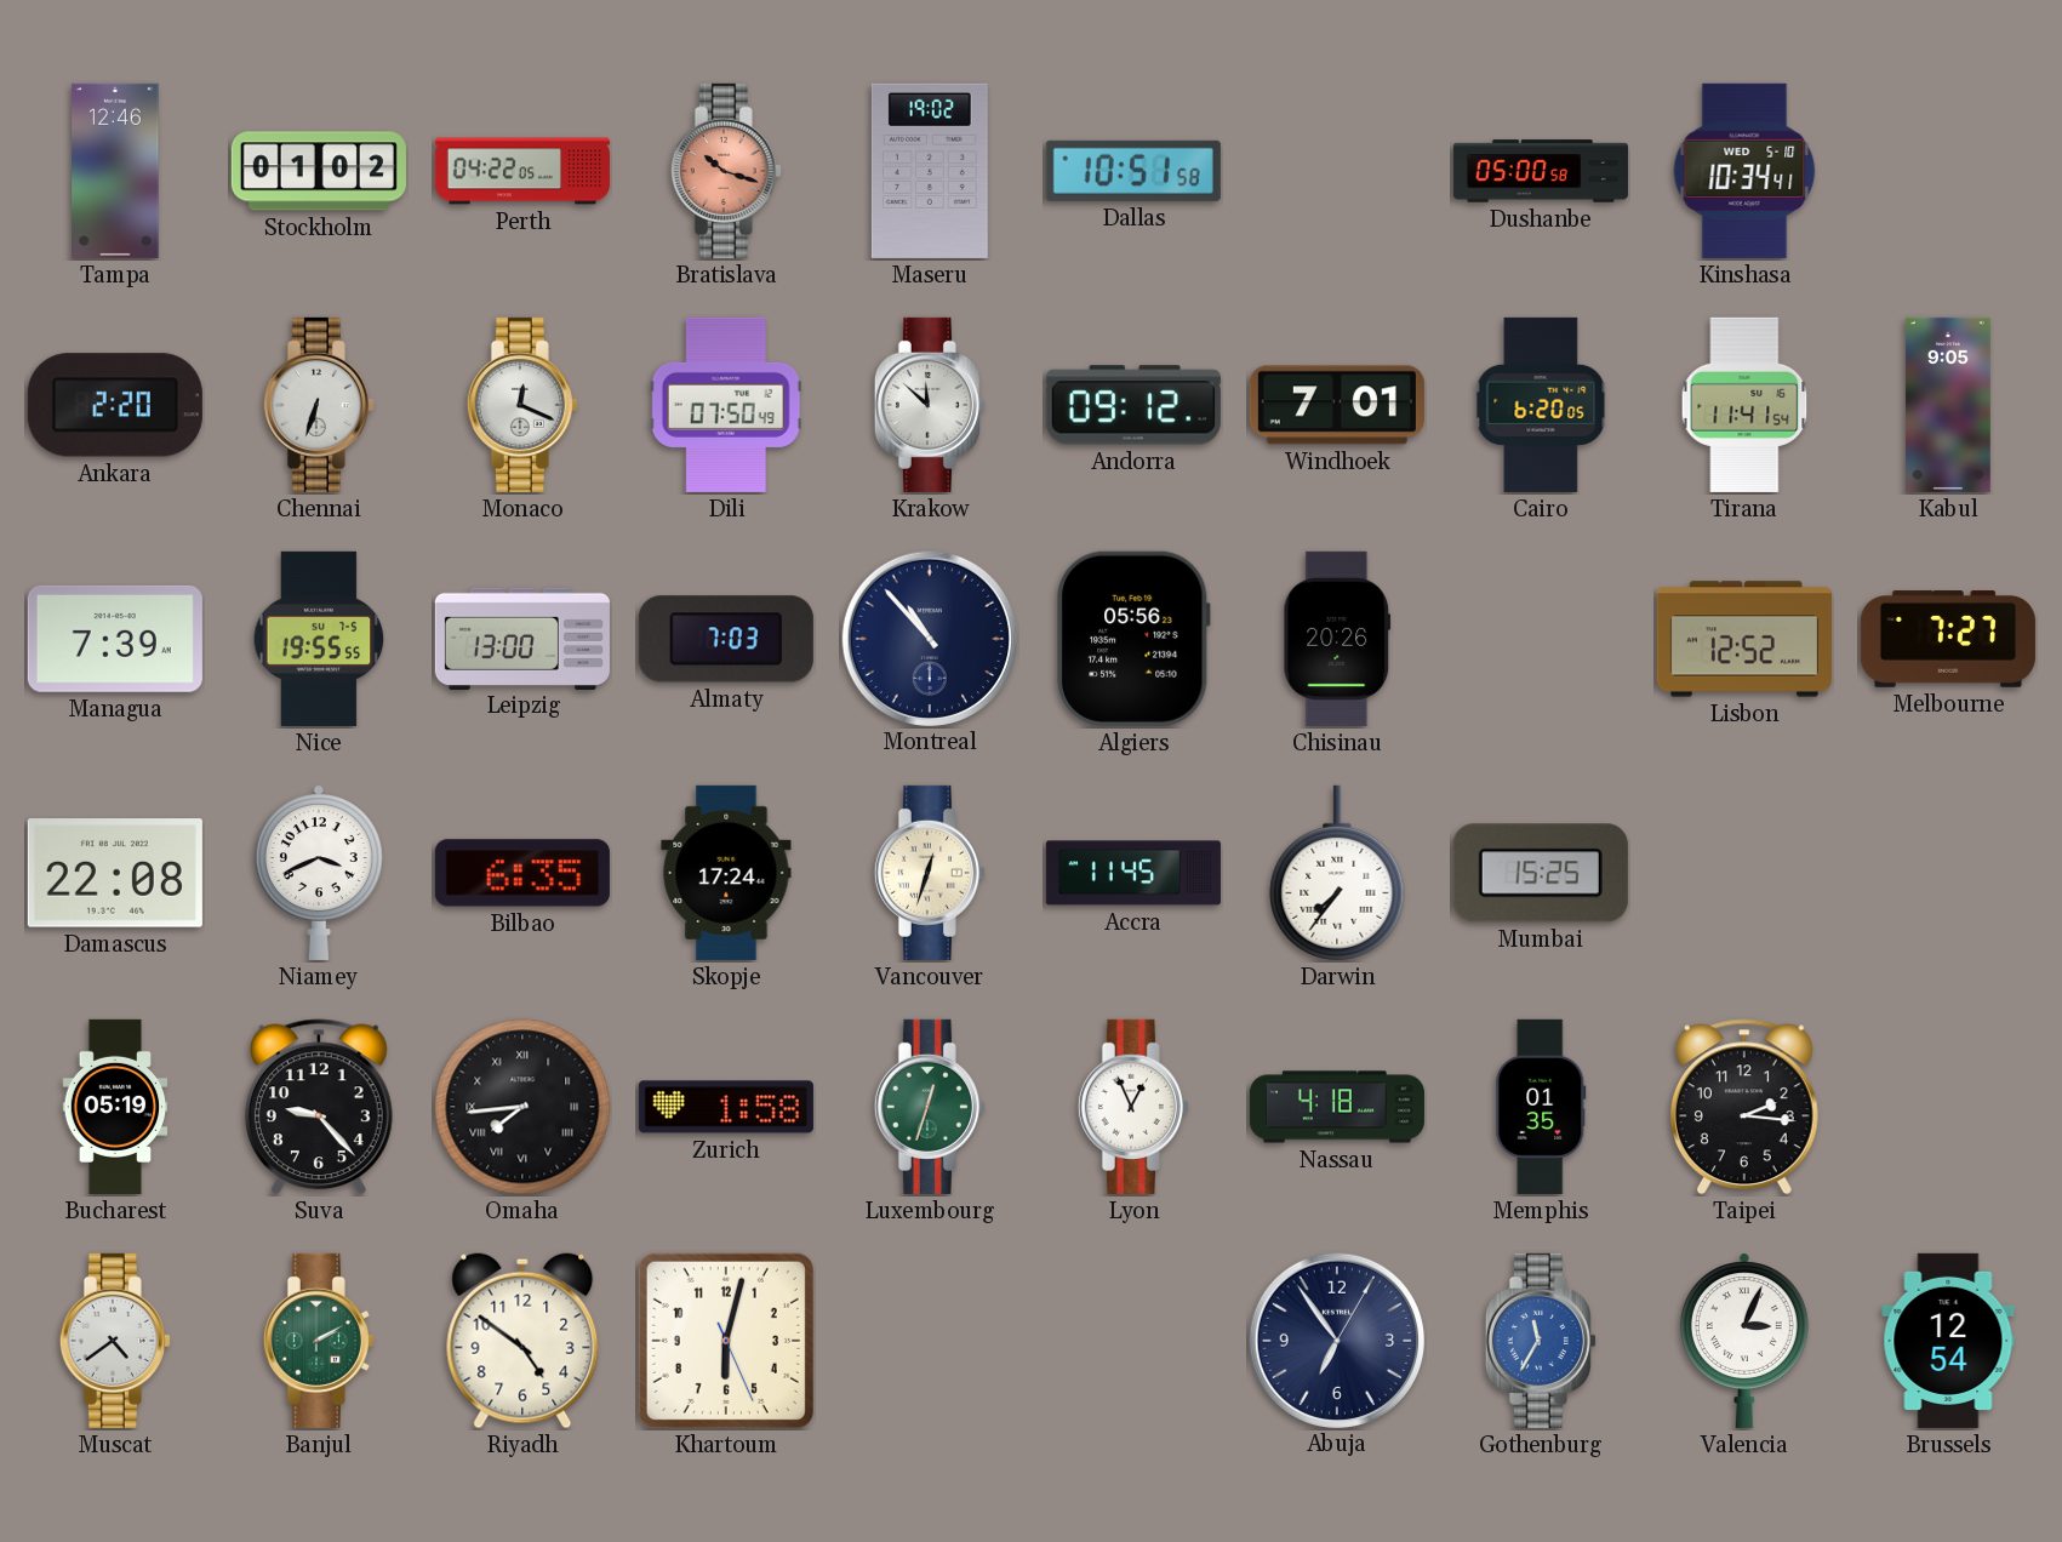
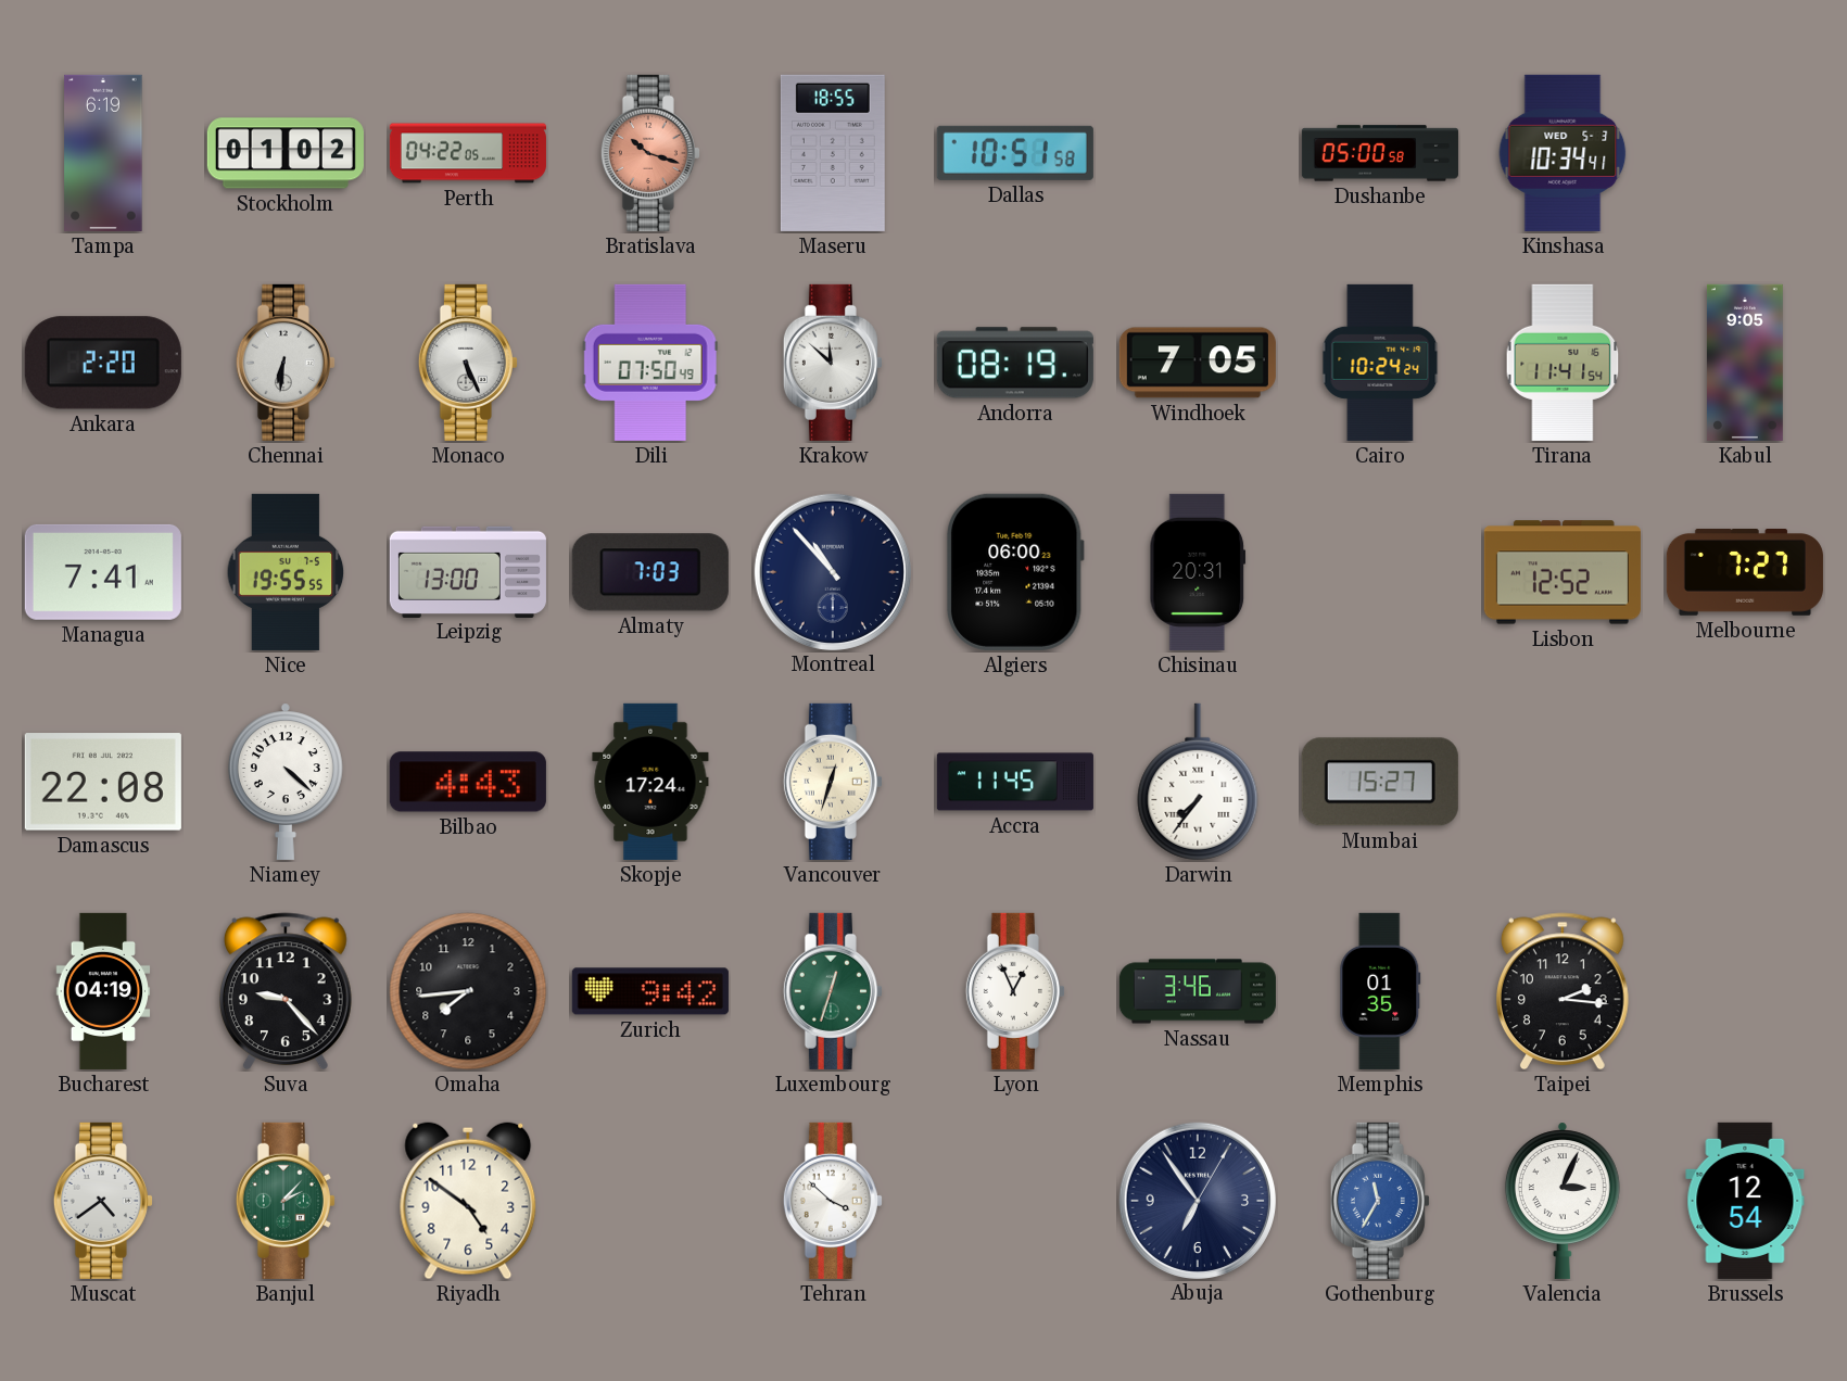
Tampa: 12:46 -> 6:19 (103, 153)
Maseru: 19:02 -> 18:55 (833, 153)
Kinshasa date: WED 5-10 -> WED 5-3 (1563, 153)
Chennai: 6:33 -> 6:31 (286, 363)
Monaco: 12:19 -> 5:26 (468, 363)
Andorra: 09:12 -> 08:19 (1015, 363)
Windhoek: 7:01 -> 7:05 (1198, 363)
Cairo: 6:20 -> 10:24 (1380, 363)
Managua: 7:39 -> 7:41 (103, 572)
Algiers: 05:56 -> 06:00 (1015, 572)
Chisinau: 20:26 -> 20:31 (1198, 572)
Niamey: 3:41 -> 4:22 (286, 782)
Bilbao: 6:35 -> 4:43 (468, 782)
Mumbai: 15:25 -> 15:27 (1380, 782)
Bucharest: 05:19 -> 04:19 (103, 991)
Omaha numerals: Roman -> Arabic (468, 991)
Zurich: 1:58 -> 9:42 (650, 991)
Nassau: 4:18 -> 3:46 (1198, 991)
Banjul: 2:10 -> 2:07 (286, 1201)
Khartoum: 6:02 -> none (726, 1341)
Tehran: none -> 3:52 (833, 1201)
